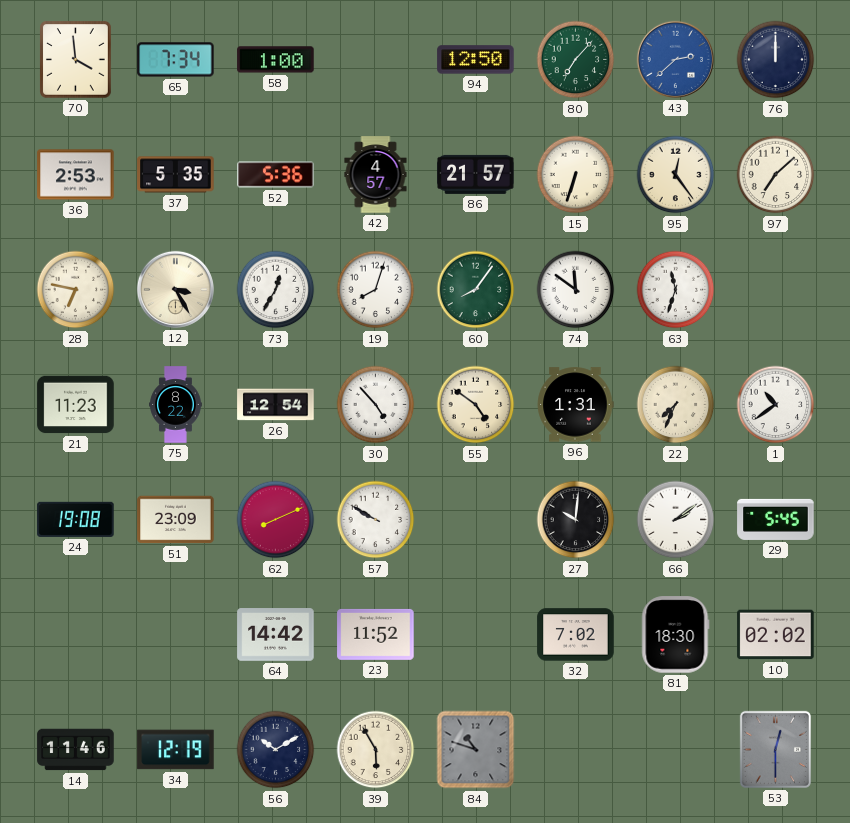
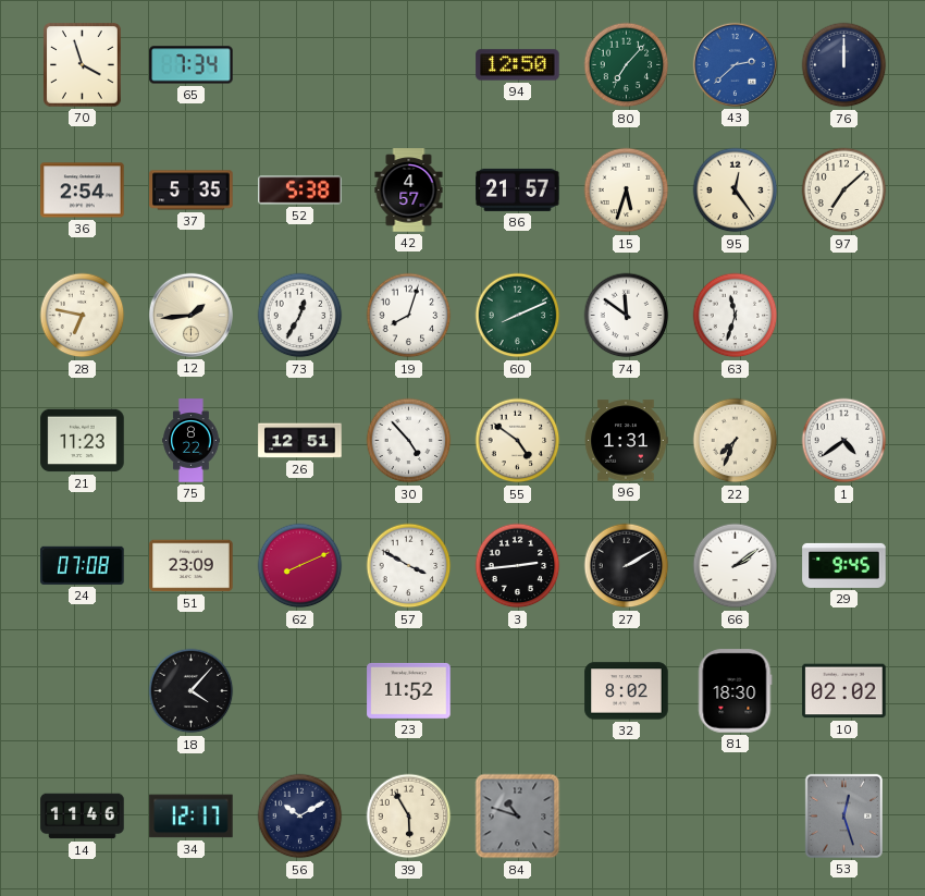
70: 3:59 -> 3:57 (83, 65)
58: 1:00 -> none (276, 60)
36: 2:53 -> 2:54 (83, 191)
52: 5:36 -> 5:38 (300, 191)
15: 6:33 -> 5:33 (627, 191)
12: 3:25 -> 1:44 (190, 315)
60: 8:06 -> 8:11 (518, 316)
26: 12:54 -> 12:51 (300, 441)
1: 10:39 -> 4:39 (844, 441)
24: 19:08 -> 07:08 (83, 565)
57: 9:50 -> 3:50 (409, 566)
3: none -> 2:44 (518, 566)
27: 10:01 -> 2:10 (627, 566)
29: 5:45 -> 9:45 (844, 565)
18: none -> 4:07 (192, 691)
64: 14:42 -> none (276, 635)
32: 7:02 -> 8:02 (627, 691)
34: 12:19 -> 12:17 (192, 817)
53: 12:30 -> 12:27 (843, 815)
